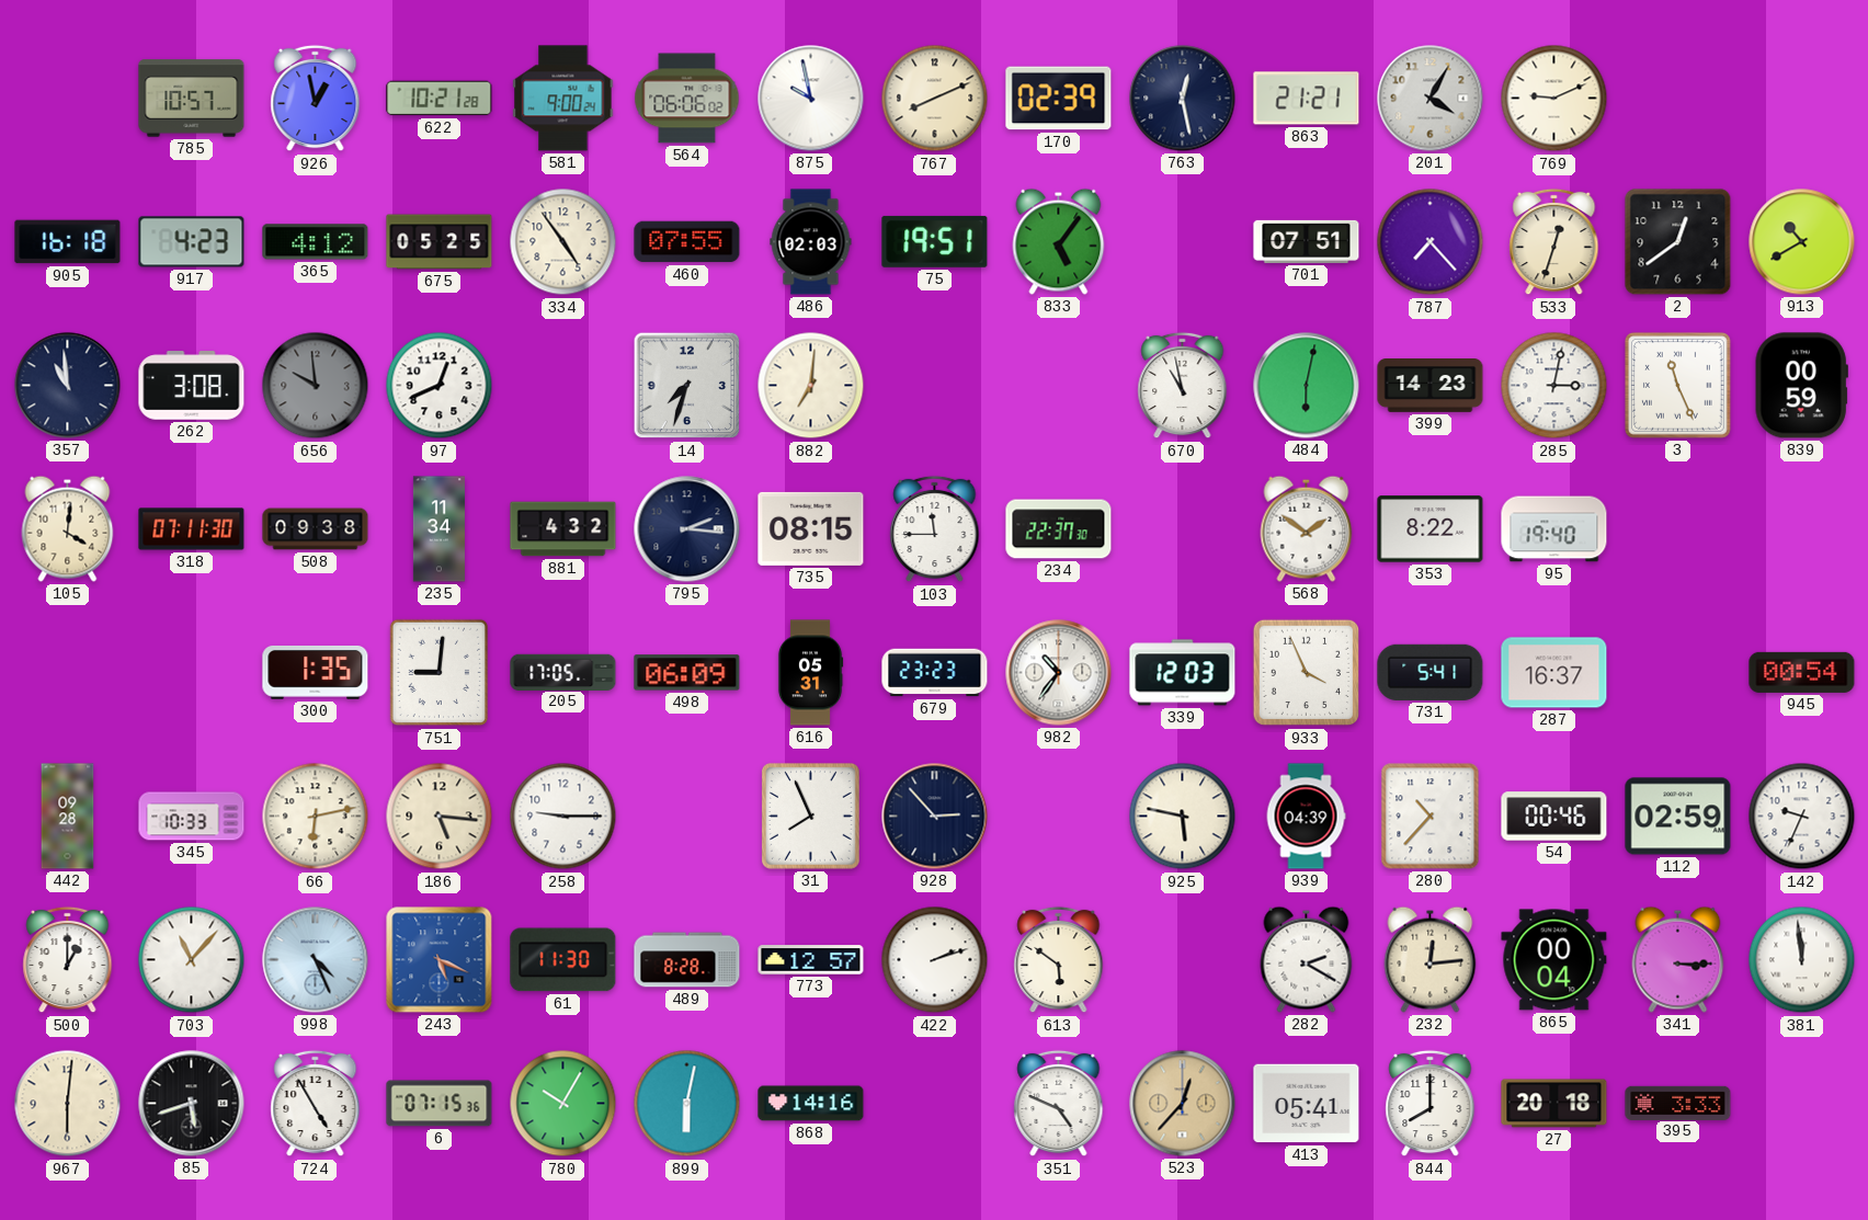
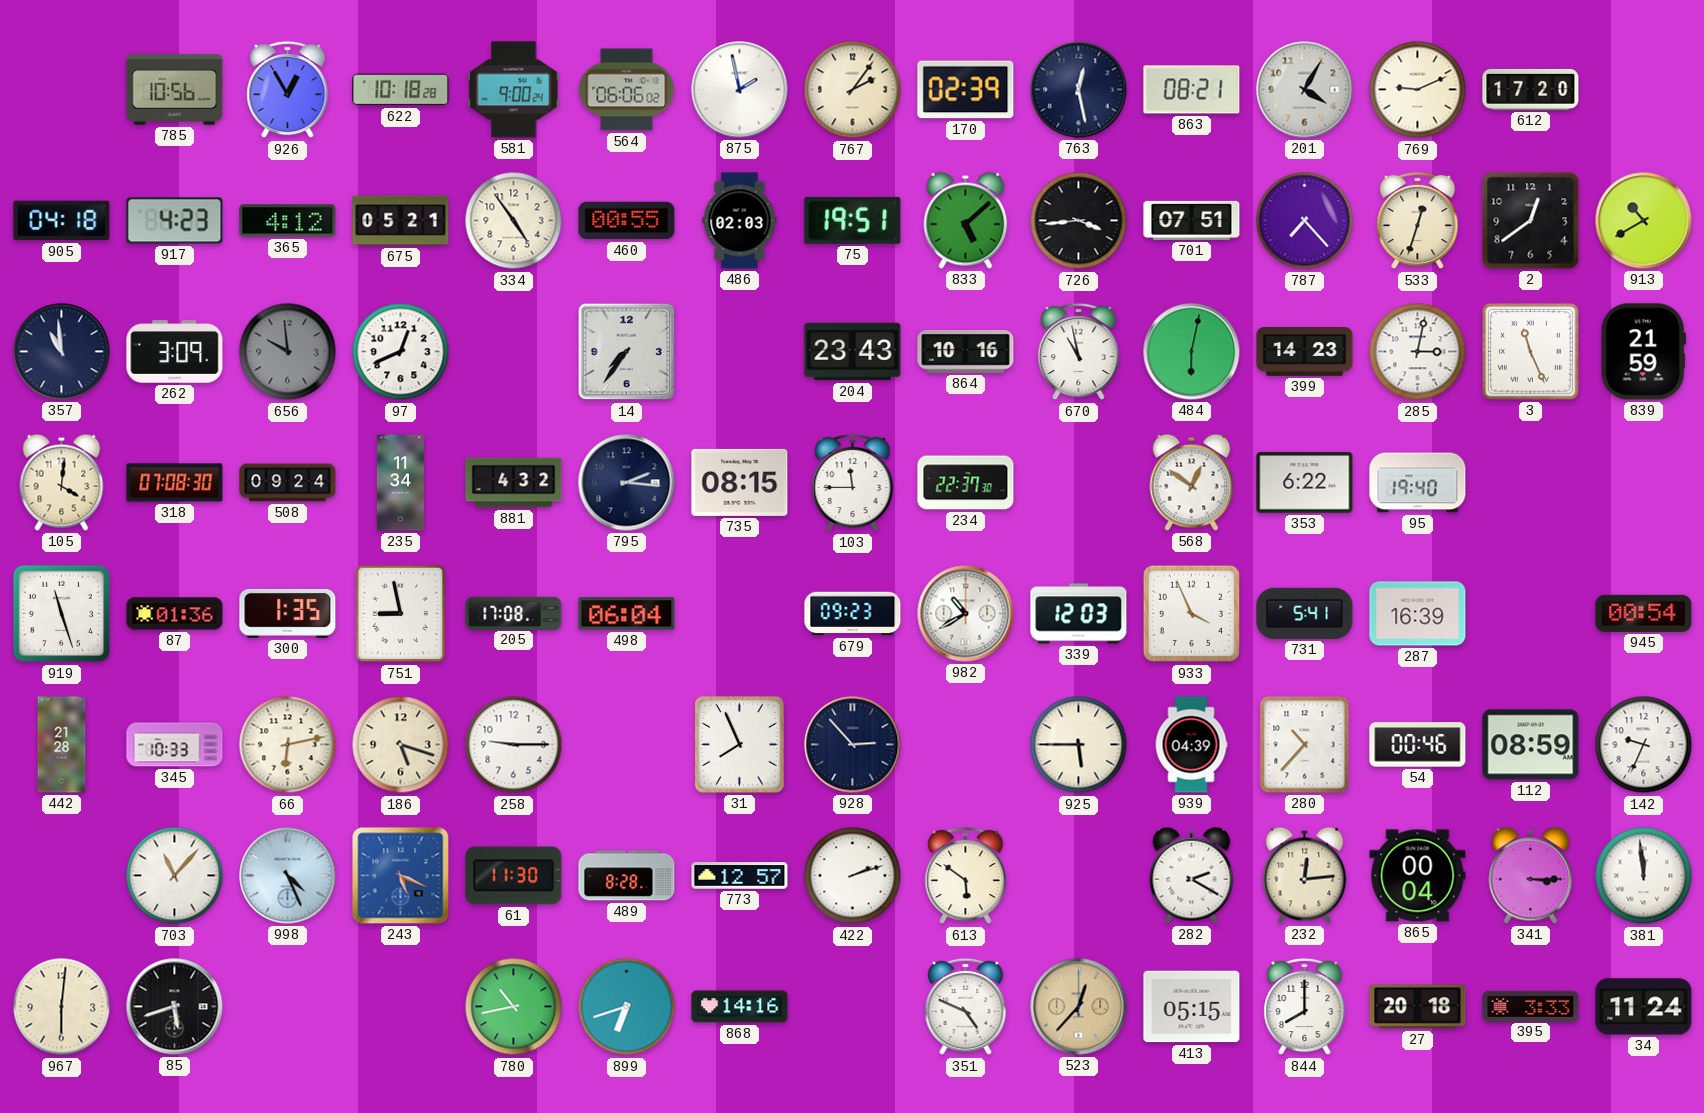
785: 10:57 -> 10:56 (175, 90)
926: 12:58 -> 12:55 (288, 90)
622: 10:21 -> 10:18 (401, 90)
875: 9:58 -> 1:58 (740, 90)
767: 8:11 -> 2:06 (853, 90)
863: 21:21 -> 08:21 (1192, 90)
612: none -> 17:20 (1531, 89)
905: 16:18 -> 04:18 (62, 221)
675: 05:25 -> 05:21 (401, 221)
460: 07:55 -> 00:55 (627, 221)
833: 5:06 -> 5:08 (966, 220)
726: none -> 3:44 (1079, 221)
262: 3:08 -> 3:09 (175, 352)
14: 7:33 -> 7:36 (627, 352)
882: 7:01 -> none (811, 386)
204: none -> 23:43 (853, 352)
864: none -> 10:16 (966, 352)
839: 00:59 -> 21:59 (1643, 352)
318: 07:11 -> 07:08 (175, 483)
508: 09:38 -> 09:24 (288, 483)
568: 1:51 -> 12:51 (1192, 482)
353: 8:22 -> 6:22 (1305, 483)
919: none -> 11:27 (62, 614)
87: none -> 01:36 (175, 614)
751: 9:01 -> 8:58 (400, 614)
205: 17:05 -> 17:08 (514, 613)
498: 06:09 -> 06:04 (627, 614)
616: 05:31 -> none (810, 673)
679: 23:23 -> 09:23 (853, 614)
982: 10:36 -> 10:40 (966, 614)
287: 16:37 -> 16:39 (1418, 614)
442: 09:28 -> 21:28 (62, 745)
186: 5:16 -> 5:18 (401, 745)
925: 5:47 -> 5:45 (1079, 745)
112: 02:59 -> 08:59 (1531, 745)
500: 1:00 -> none (68, 960)
724: 4:55 -> none (316, 1104)
6: 07:15 -> none (440, 1104)
780: 10:05 -> 10:43 (514, 1007)
899: 6:02 -> 6:42 (627, 1007)
413: 05:41 -> 05:15 (1192, 1007)
34: none -> 11:24 (1644, 1007)
